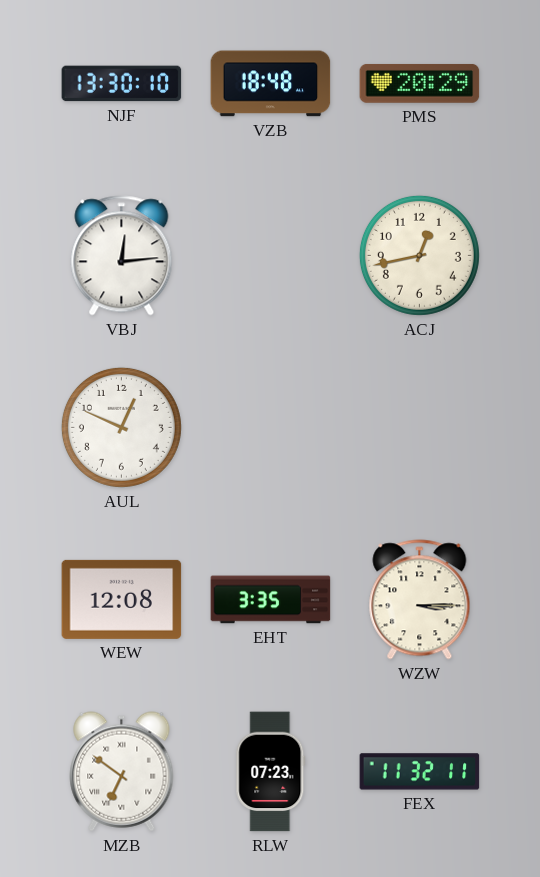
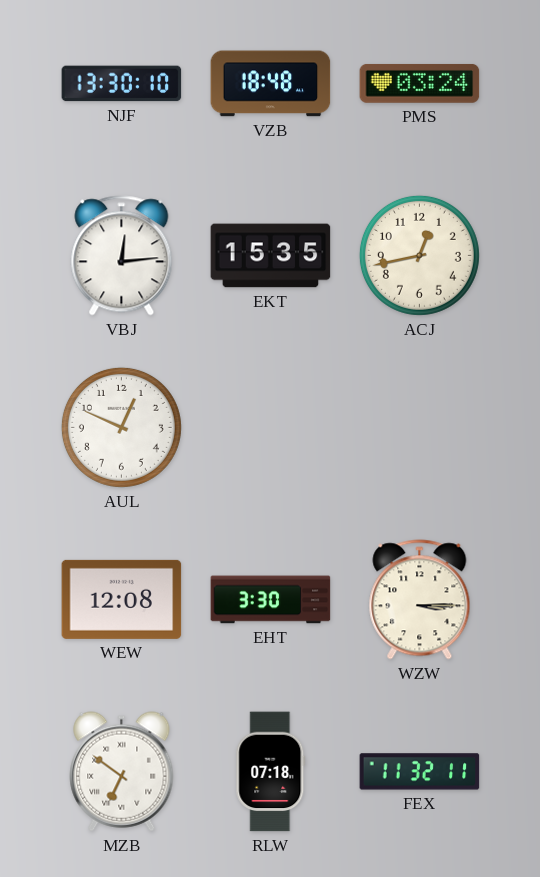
PMS: 20:29 -> 03:24 (420, 83)
EKT: none -> 15:35 (271, 256)
EHT: 3:35 -> 3:30 (271, 600)
RLW: 07:23 -> 07:18 (271, 772)
